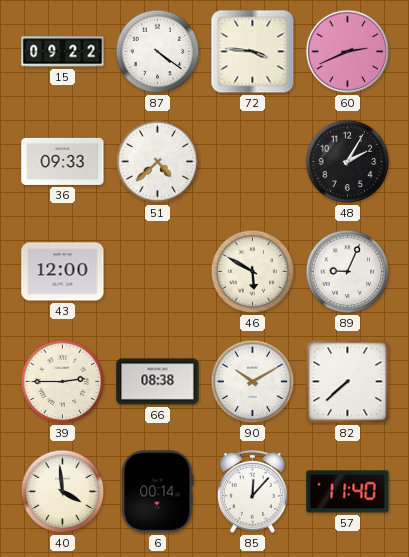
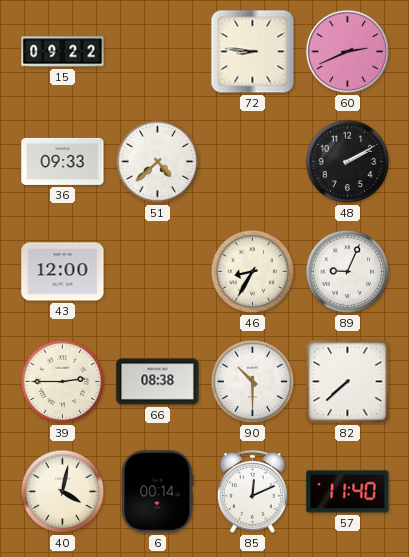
87: 4:21 -> none (158, 52)
72: 3:46 -> 8:46 (253, 52)
48: 2:05 -> 2:10 (348, 162)
46: 5:50 -> 8:35 (253, 272)
90: 10:10 -> 10:30 (253, 382)
40: 3:59 -> 4:02 (63, 492)
85: 12:07 -> 12:11 (252, 491)
